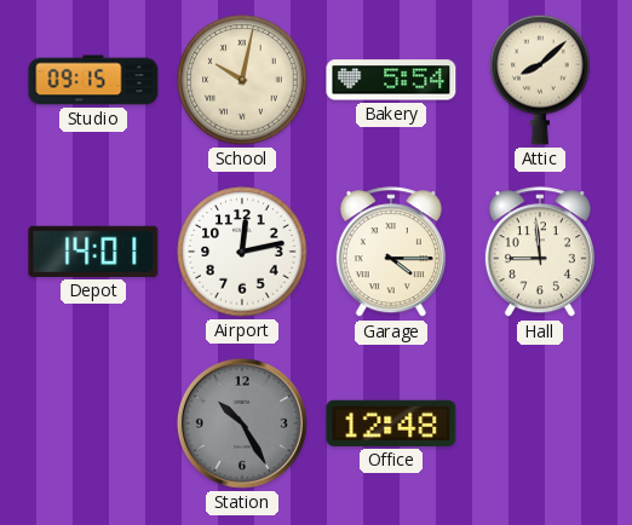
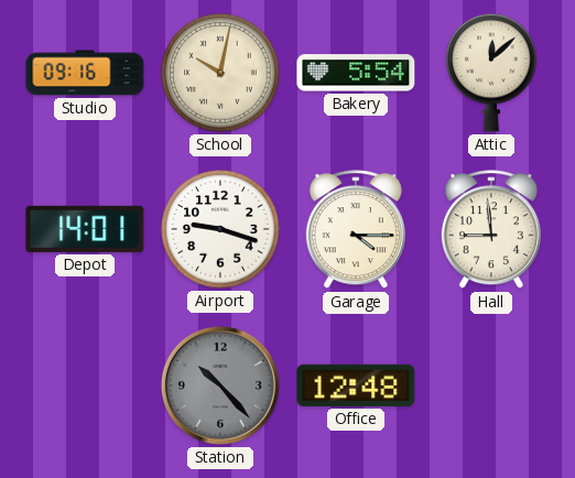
Studio: 09:15 -> 09:16 (85, 73)
Attic: 8:08 -> 12:08 (491, 73)
Airport: 12:13 -> 9:18 (220, 229)
Station: 10:25 -> 10:23 (220, 385)
